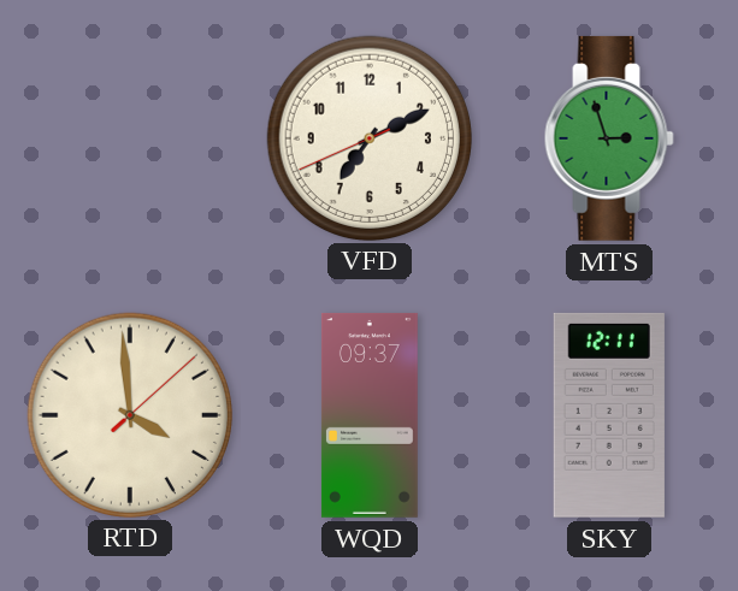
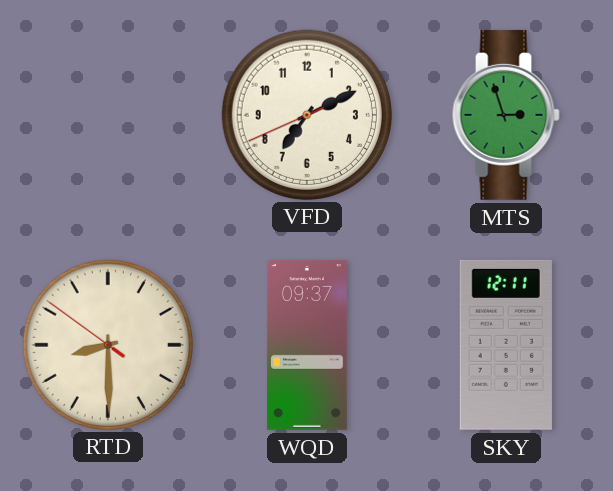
RTD: 3:59 -> 8:29 (107, 344)
